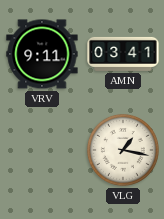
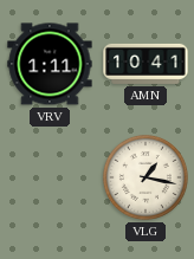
VRV: 9:11 -> 1:11 (50, 64)
AMN: 03:41 -> 10:41 (145, 64)
